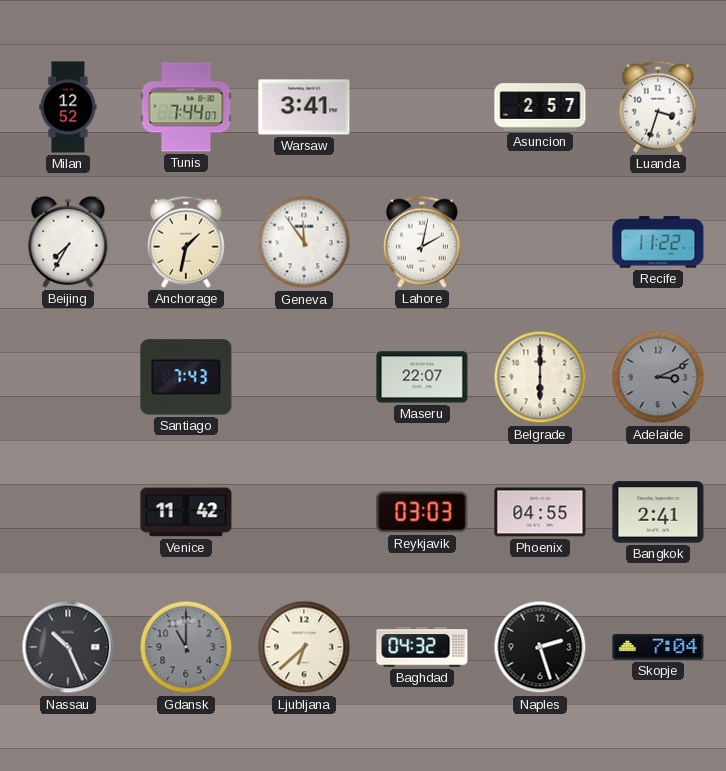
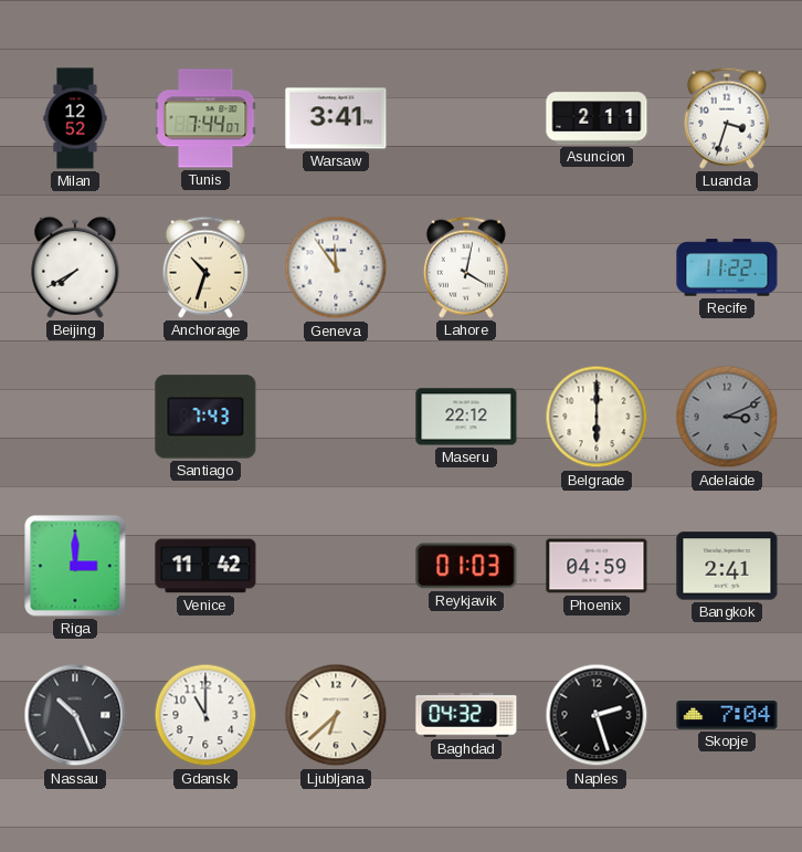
Asuncion: 2:57 -> 2:11 (597, 118)
Beijing: 7:35 -> 7:40 (75, 267)
Anchorage: 1:32 -> 10:33 (205, 267)
Lahore: 2:02 -> 4:02 (466, 267)
Maseru: 22:07 -> 22:12 (466, 417)
Riga: none -> 3:00 (75, 566)
Reykjavik: 03:03 -> 01:03 (466, 566)
Phoenix: 04:55 -> 04:59 (597, 566)
Gdansk dial: grey -> white (205, 715)
